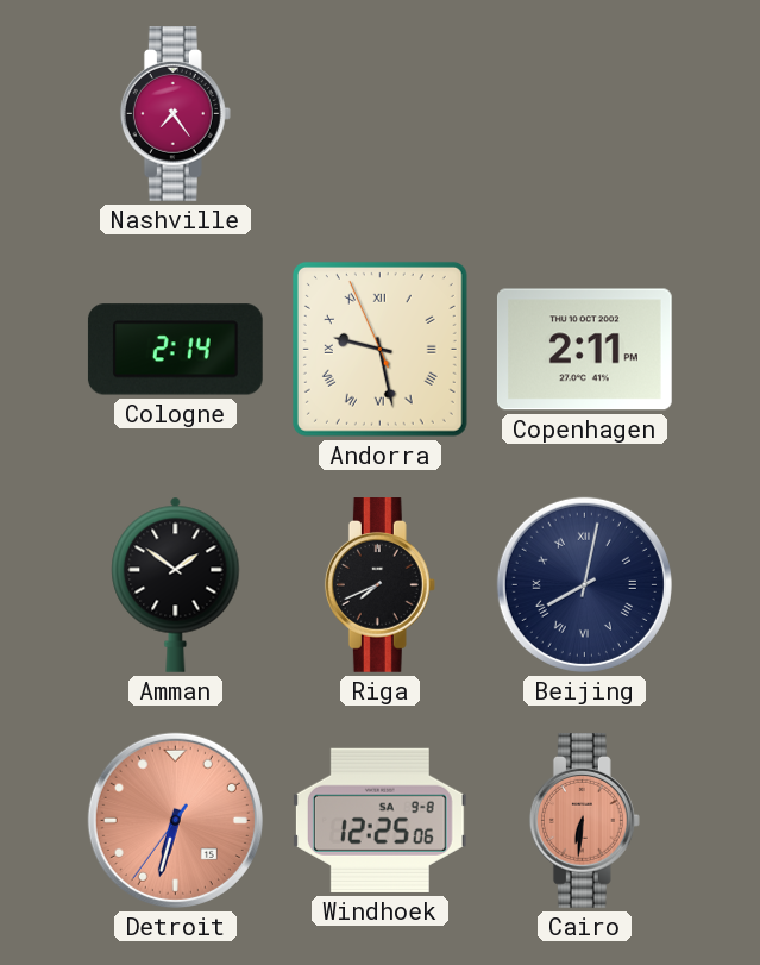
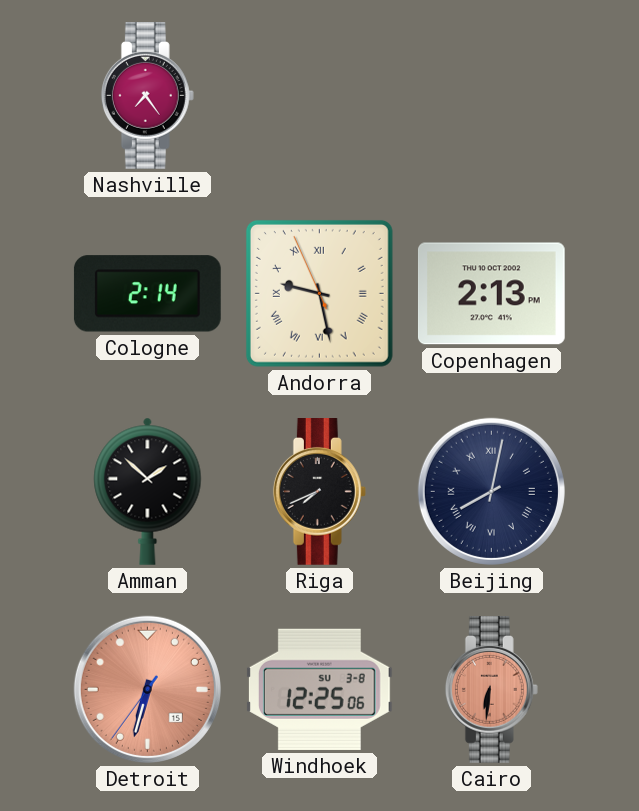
Copenhagen: 2:11 -> 2:13 (491, 294)
Amman: 1:51 -> 1:52 (148, 491)
Windhoek date: SA 9-8 -> SU 3-8 (319, 689)
